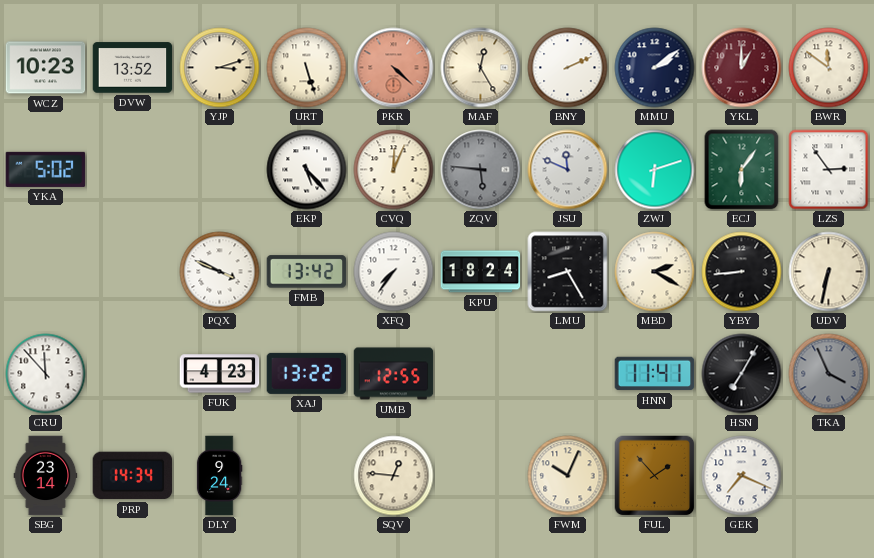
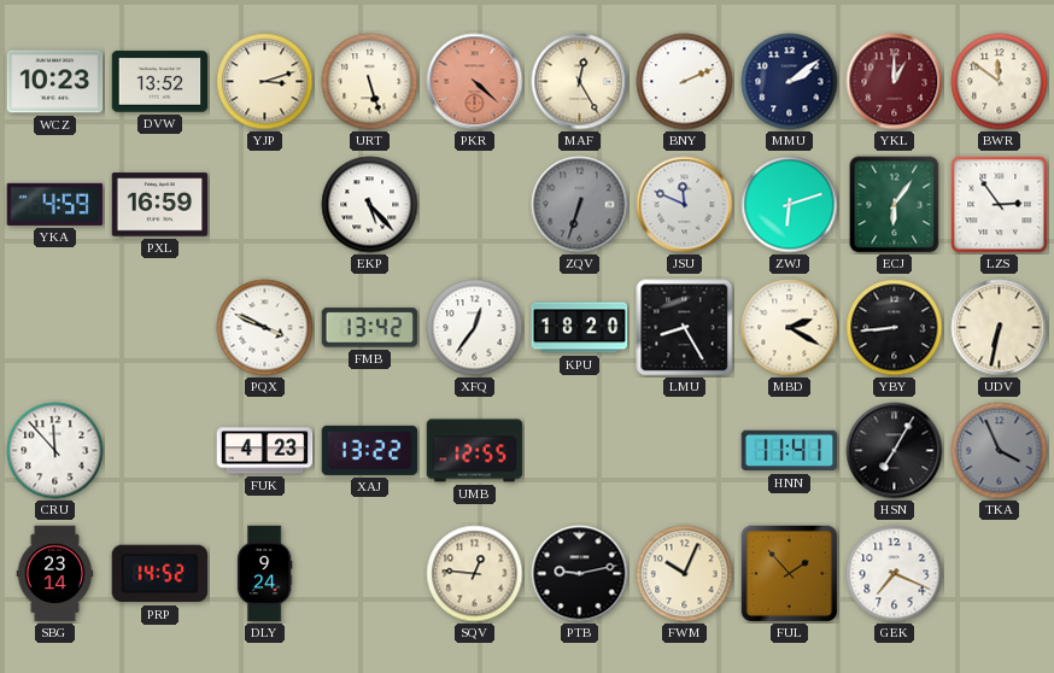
YKA: 5:02 -> 4:59 (55, 204)
PXL: none -> 16:59 (160, 205)
CVQ: 12:04 -> none (394, 170)
ZQV: 5:46 -> 6:33 (580, 205)
XFQ: 7:36 -> 12:36 (475, 328)
KPU: 18:24 -> 18:20 (580, 328)
PRP: 14:34 -> 14:52 (160, 574)
PTB: none -> 9:13 (580, 574)
